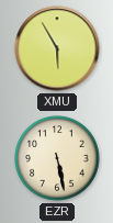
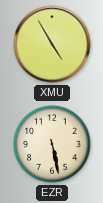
XMU: 5:55 -> 4:55 (52, 44)
